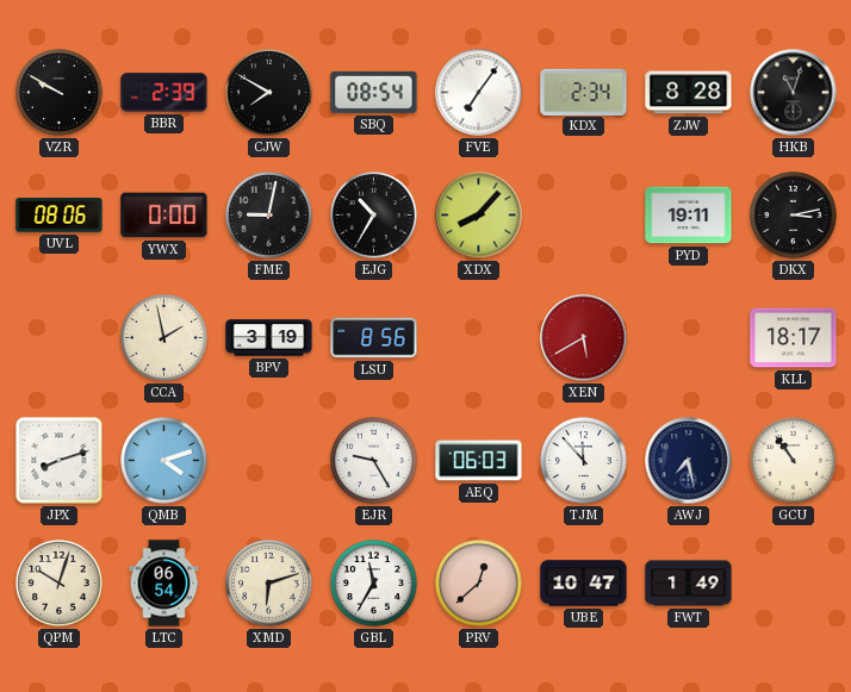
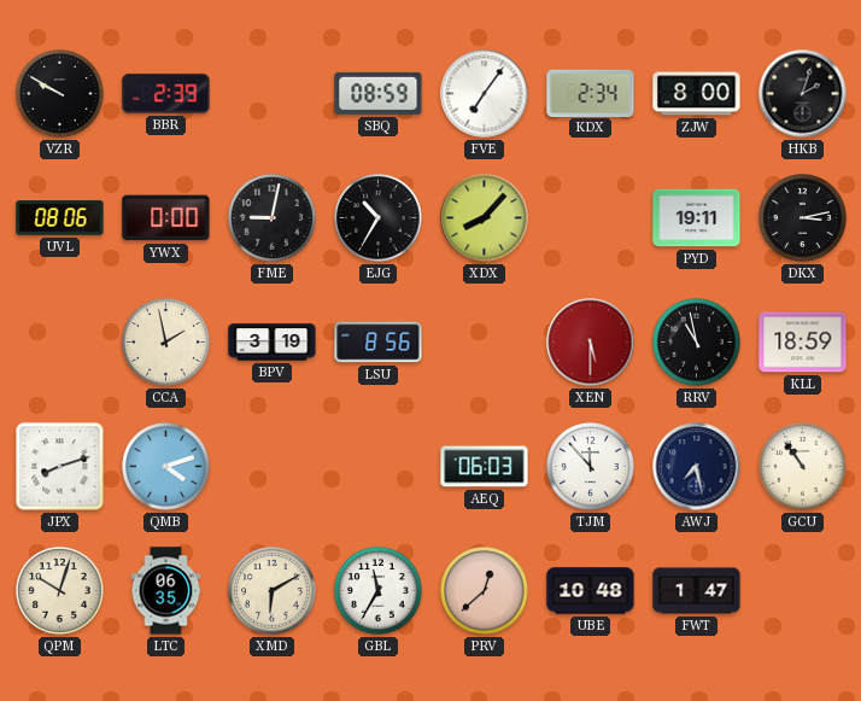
CJW: 7:50 -> none (269, 93)
SBQ: 08:54 -> 08:59 (379, 93)
ZJW: 8:28 -> 8:00 (697, 94)
HKB: 11:03 -> 2:03 (803, 94)
XEN: 5:40 -> 5:30 (591, 343)
RRV: none -> 10:58 (697, 343)
KLL: 18:17 -> 18:59 (803, 343)
EJR: 9:25 -> none (374, 461)
LTC: 06:54 -> 06:35 (166, 591)
XMD: 6:12 -> 6:10 (273, 591)
UBE: 10:47 -> 10:48 (591, 591)
FWT: 1:49 -> 1:47 (697, 591)
